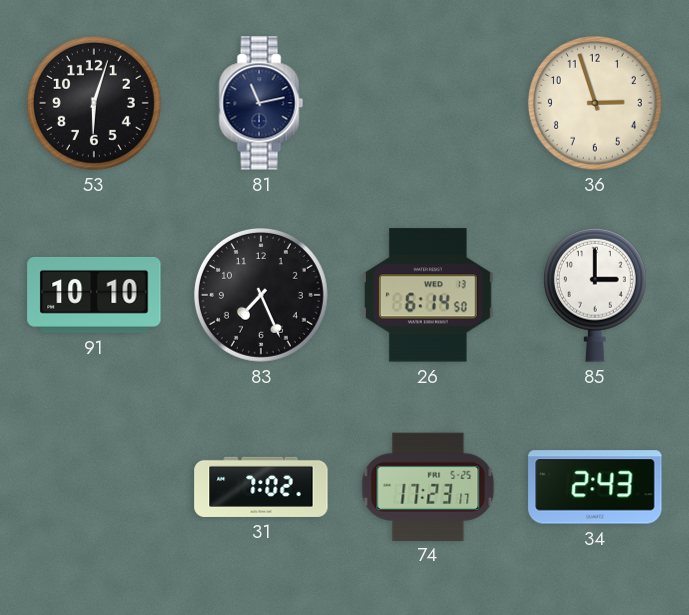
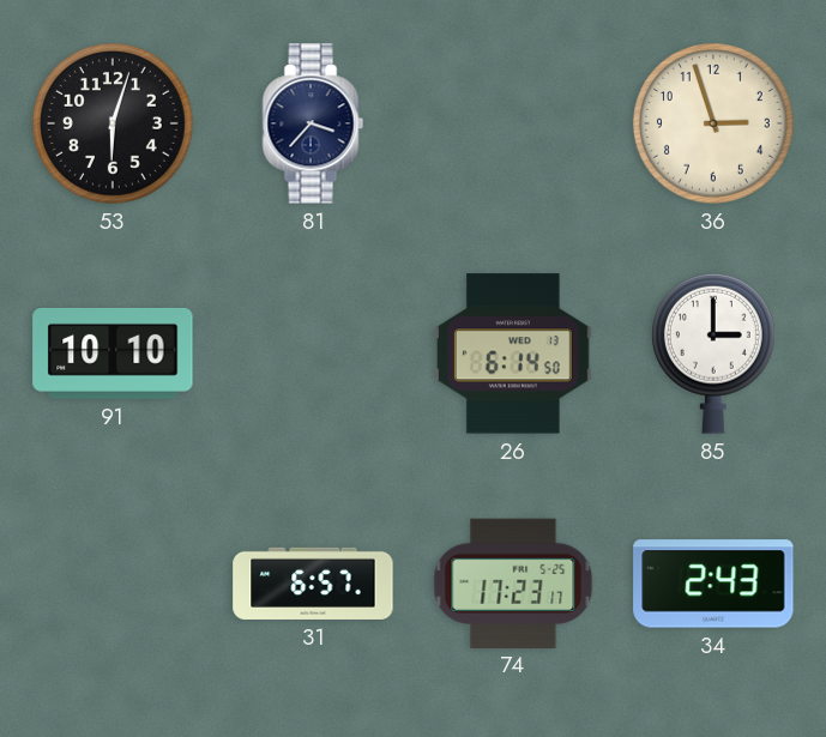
81: 11:13 -> 3:37 (313, 123)
83: 7:26 -> none (261, 295)
31: 7:02 -> 6:57 (313, 584)
